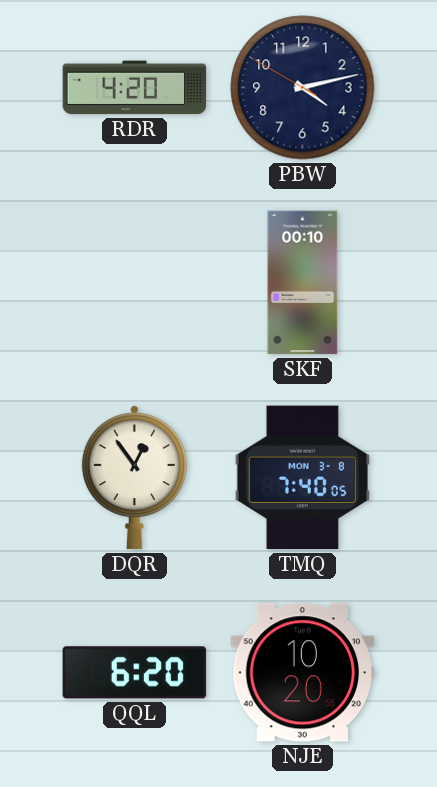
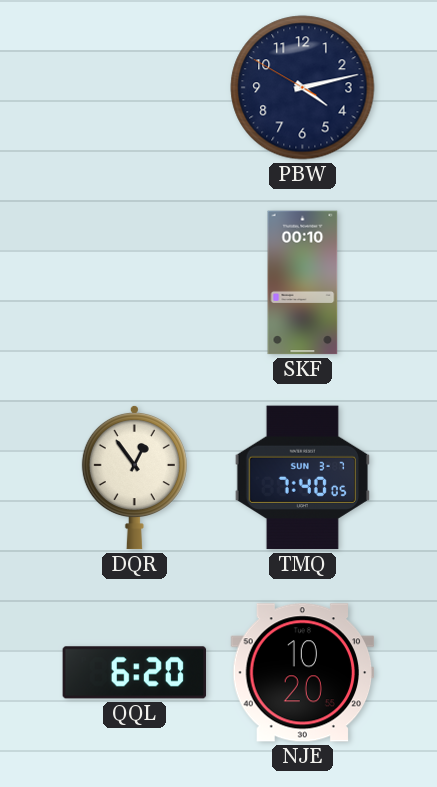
RDR: 4:20 -> none (135, 88)
TMQ date: MON 3-8 -> SUN 3-7 (302, 478)
